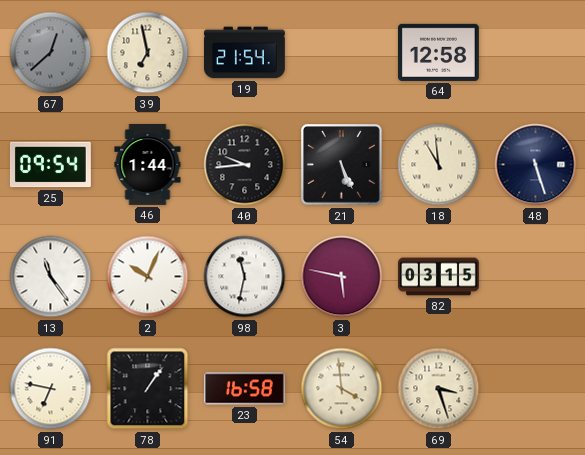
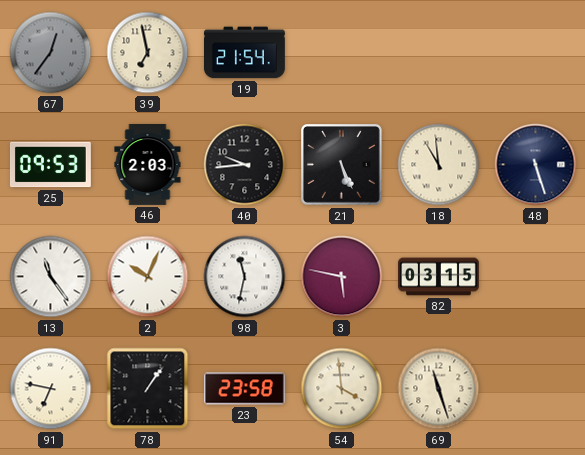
67: 12:38 -> 12:36 (51, 53)
64: 12:58 -> none (438, 52)
25: 09:54 -> 09:53 (50, 165)
46: 1:44 -> 2:03 (148, 164)
23: 16:58 -> 23:58 (244, 389)
69: 3:27 -> 11:27 (439, 389)
